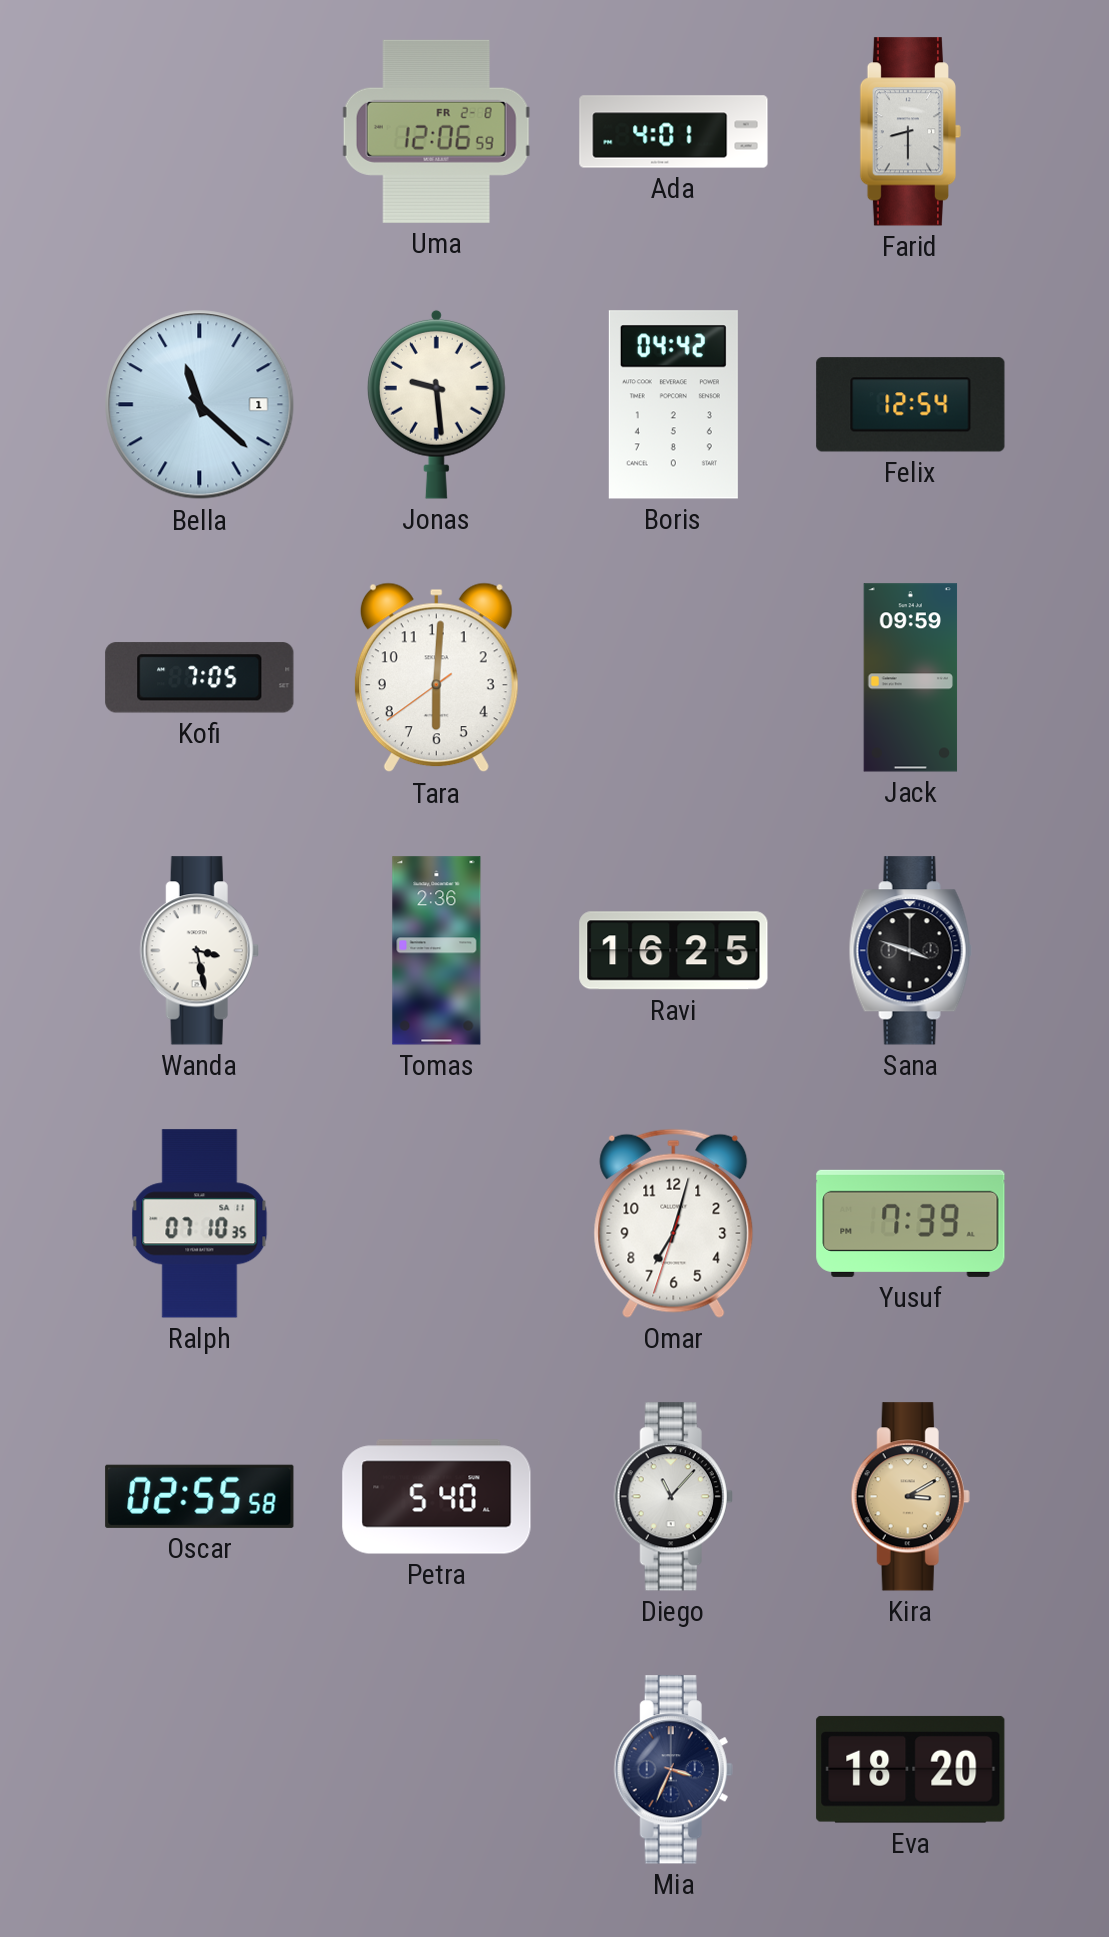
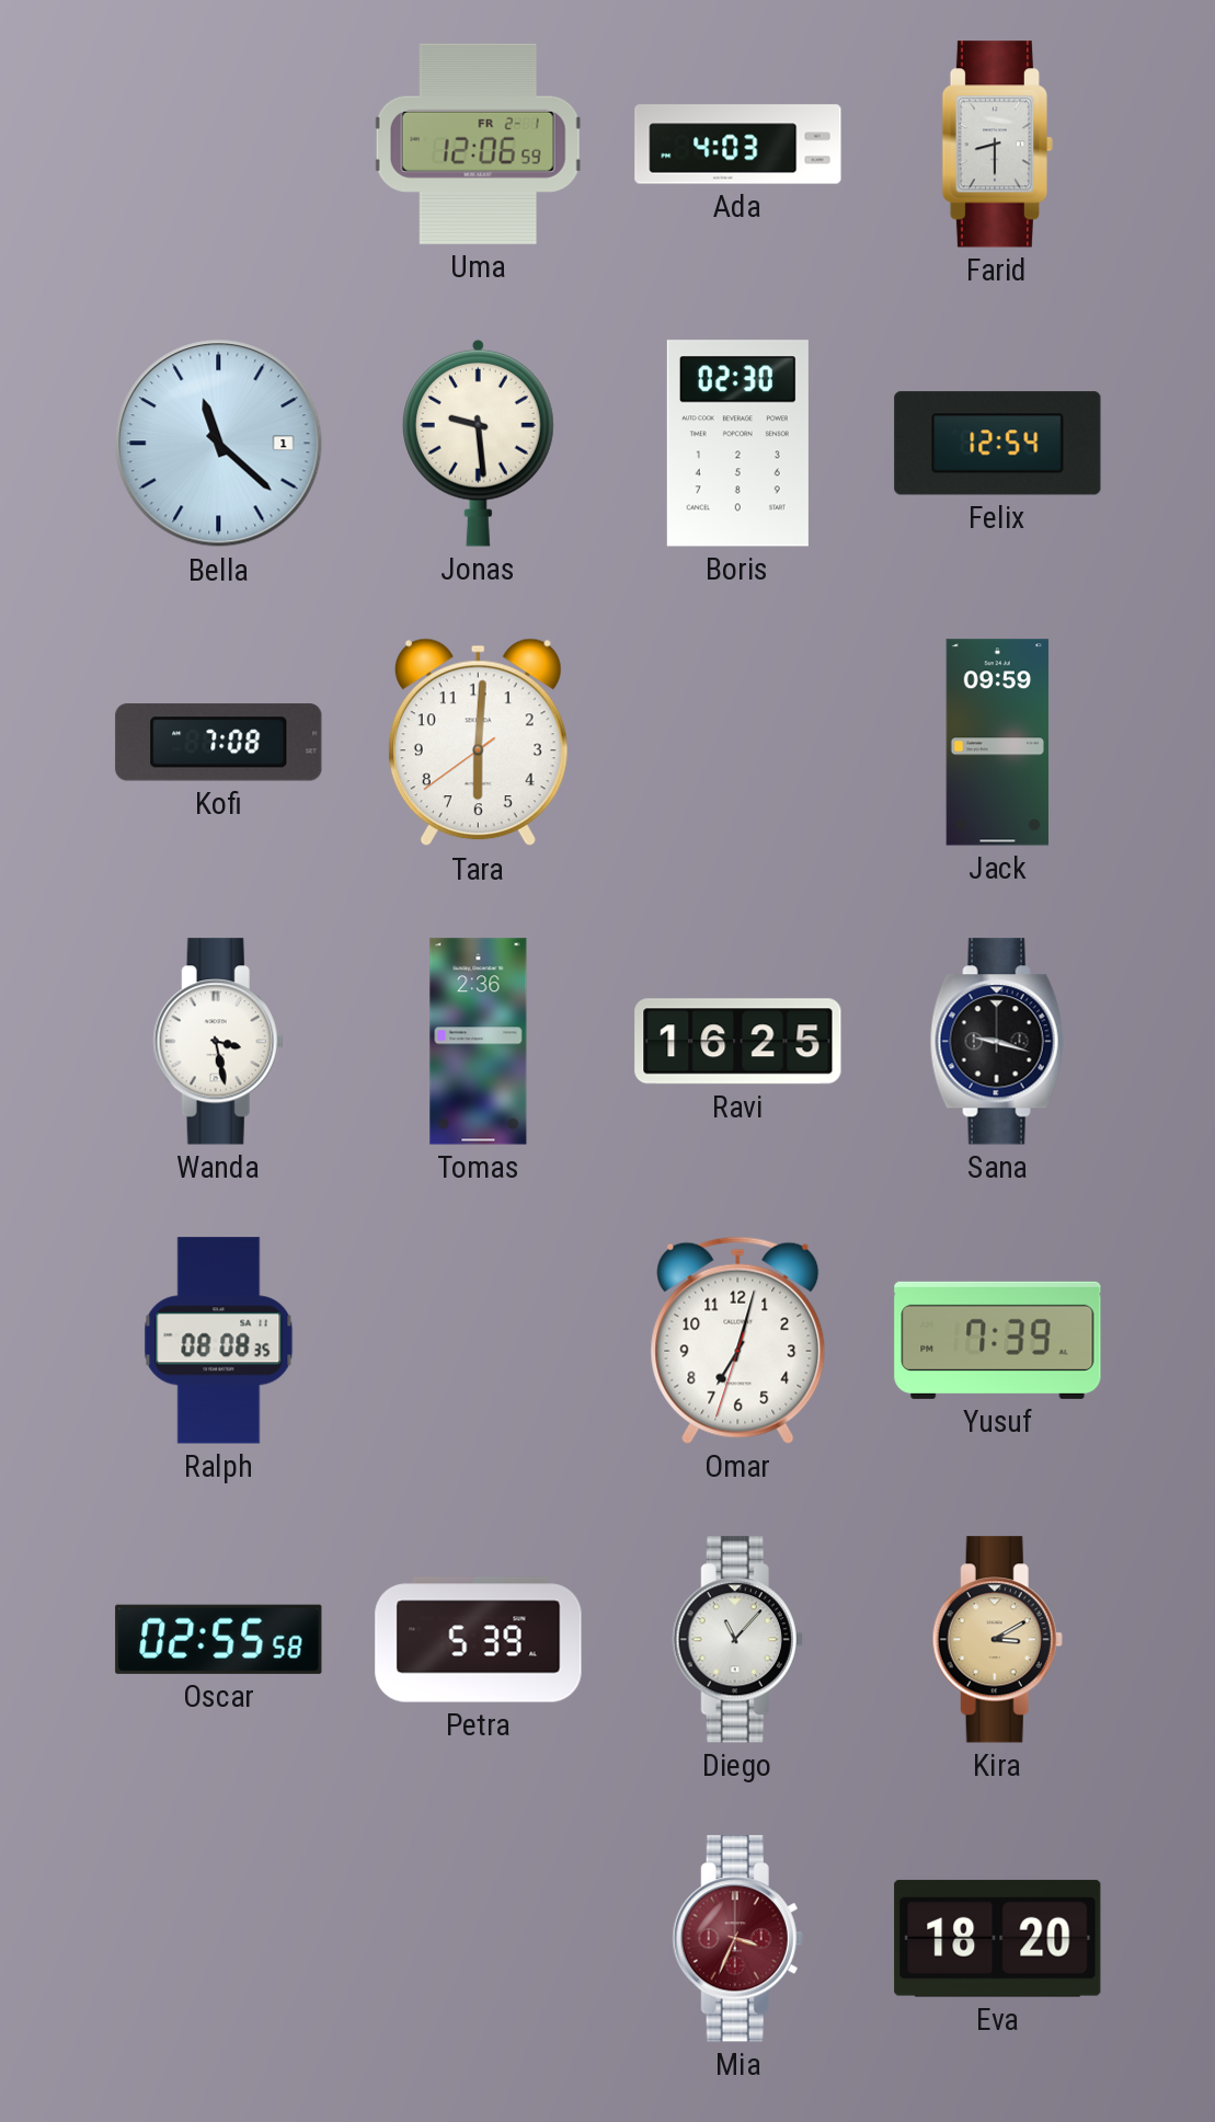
Uma date: FR 2-8 -> FR 2-1 (478, 144)
Ada: 4:01 -> 4:03 (738, 145)
Boris: 04:42 -> 02:30 (737, 444)
Kofi: 7:05 -> 7:08 (219, 743)
Sana: 3:48 -> 9:18 (997, 1042)
Ralph: 07:10 -> 08:08 (219, 1341)
Petra: 5:40 -> 5:39 (479, 1640)
Mia dial: navy -> burgundy (737, 1939)
